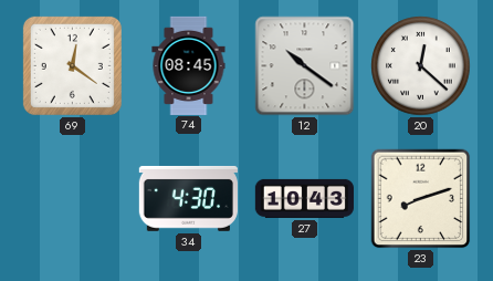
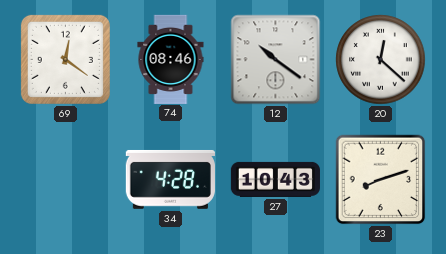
74: 08:45 -> 08:46 (171, 59)
34: 4:30 -> 4:28 (170, 179)
